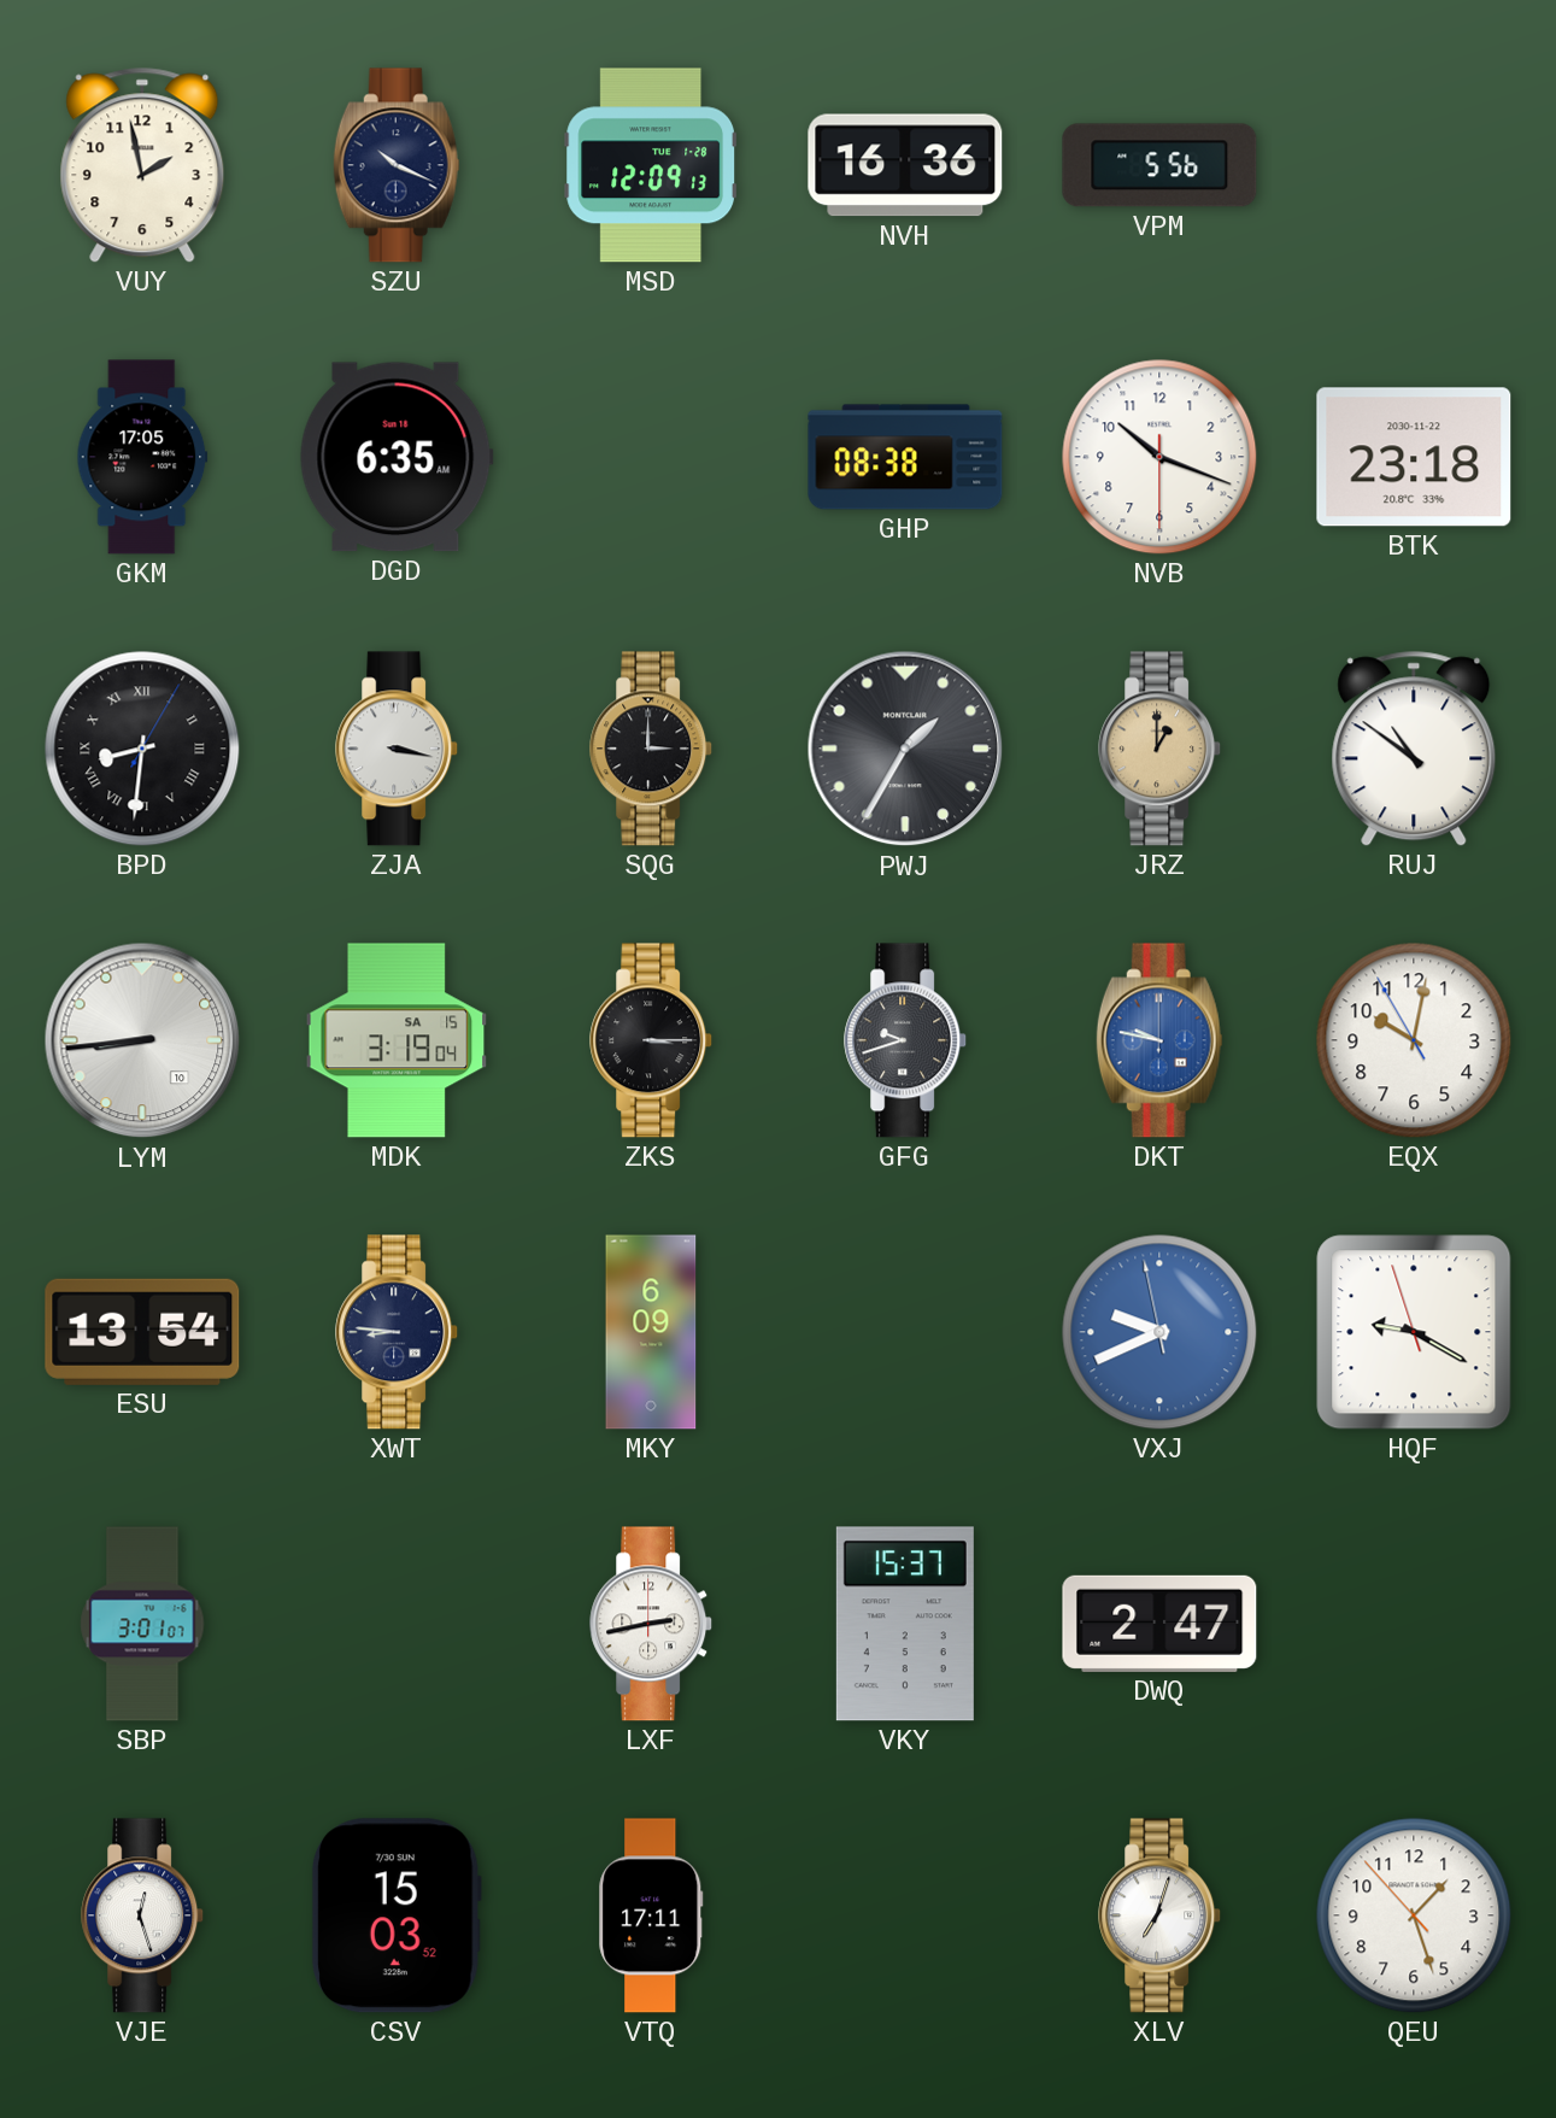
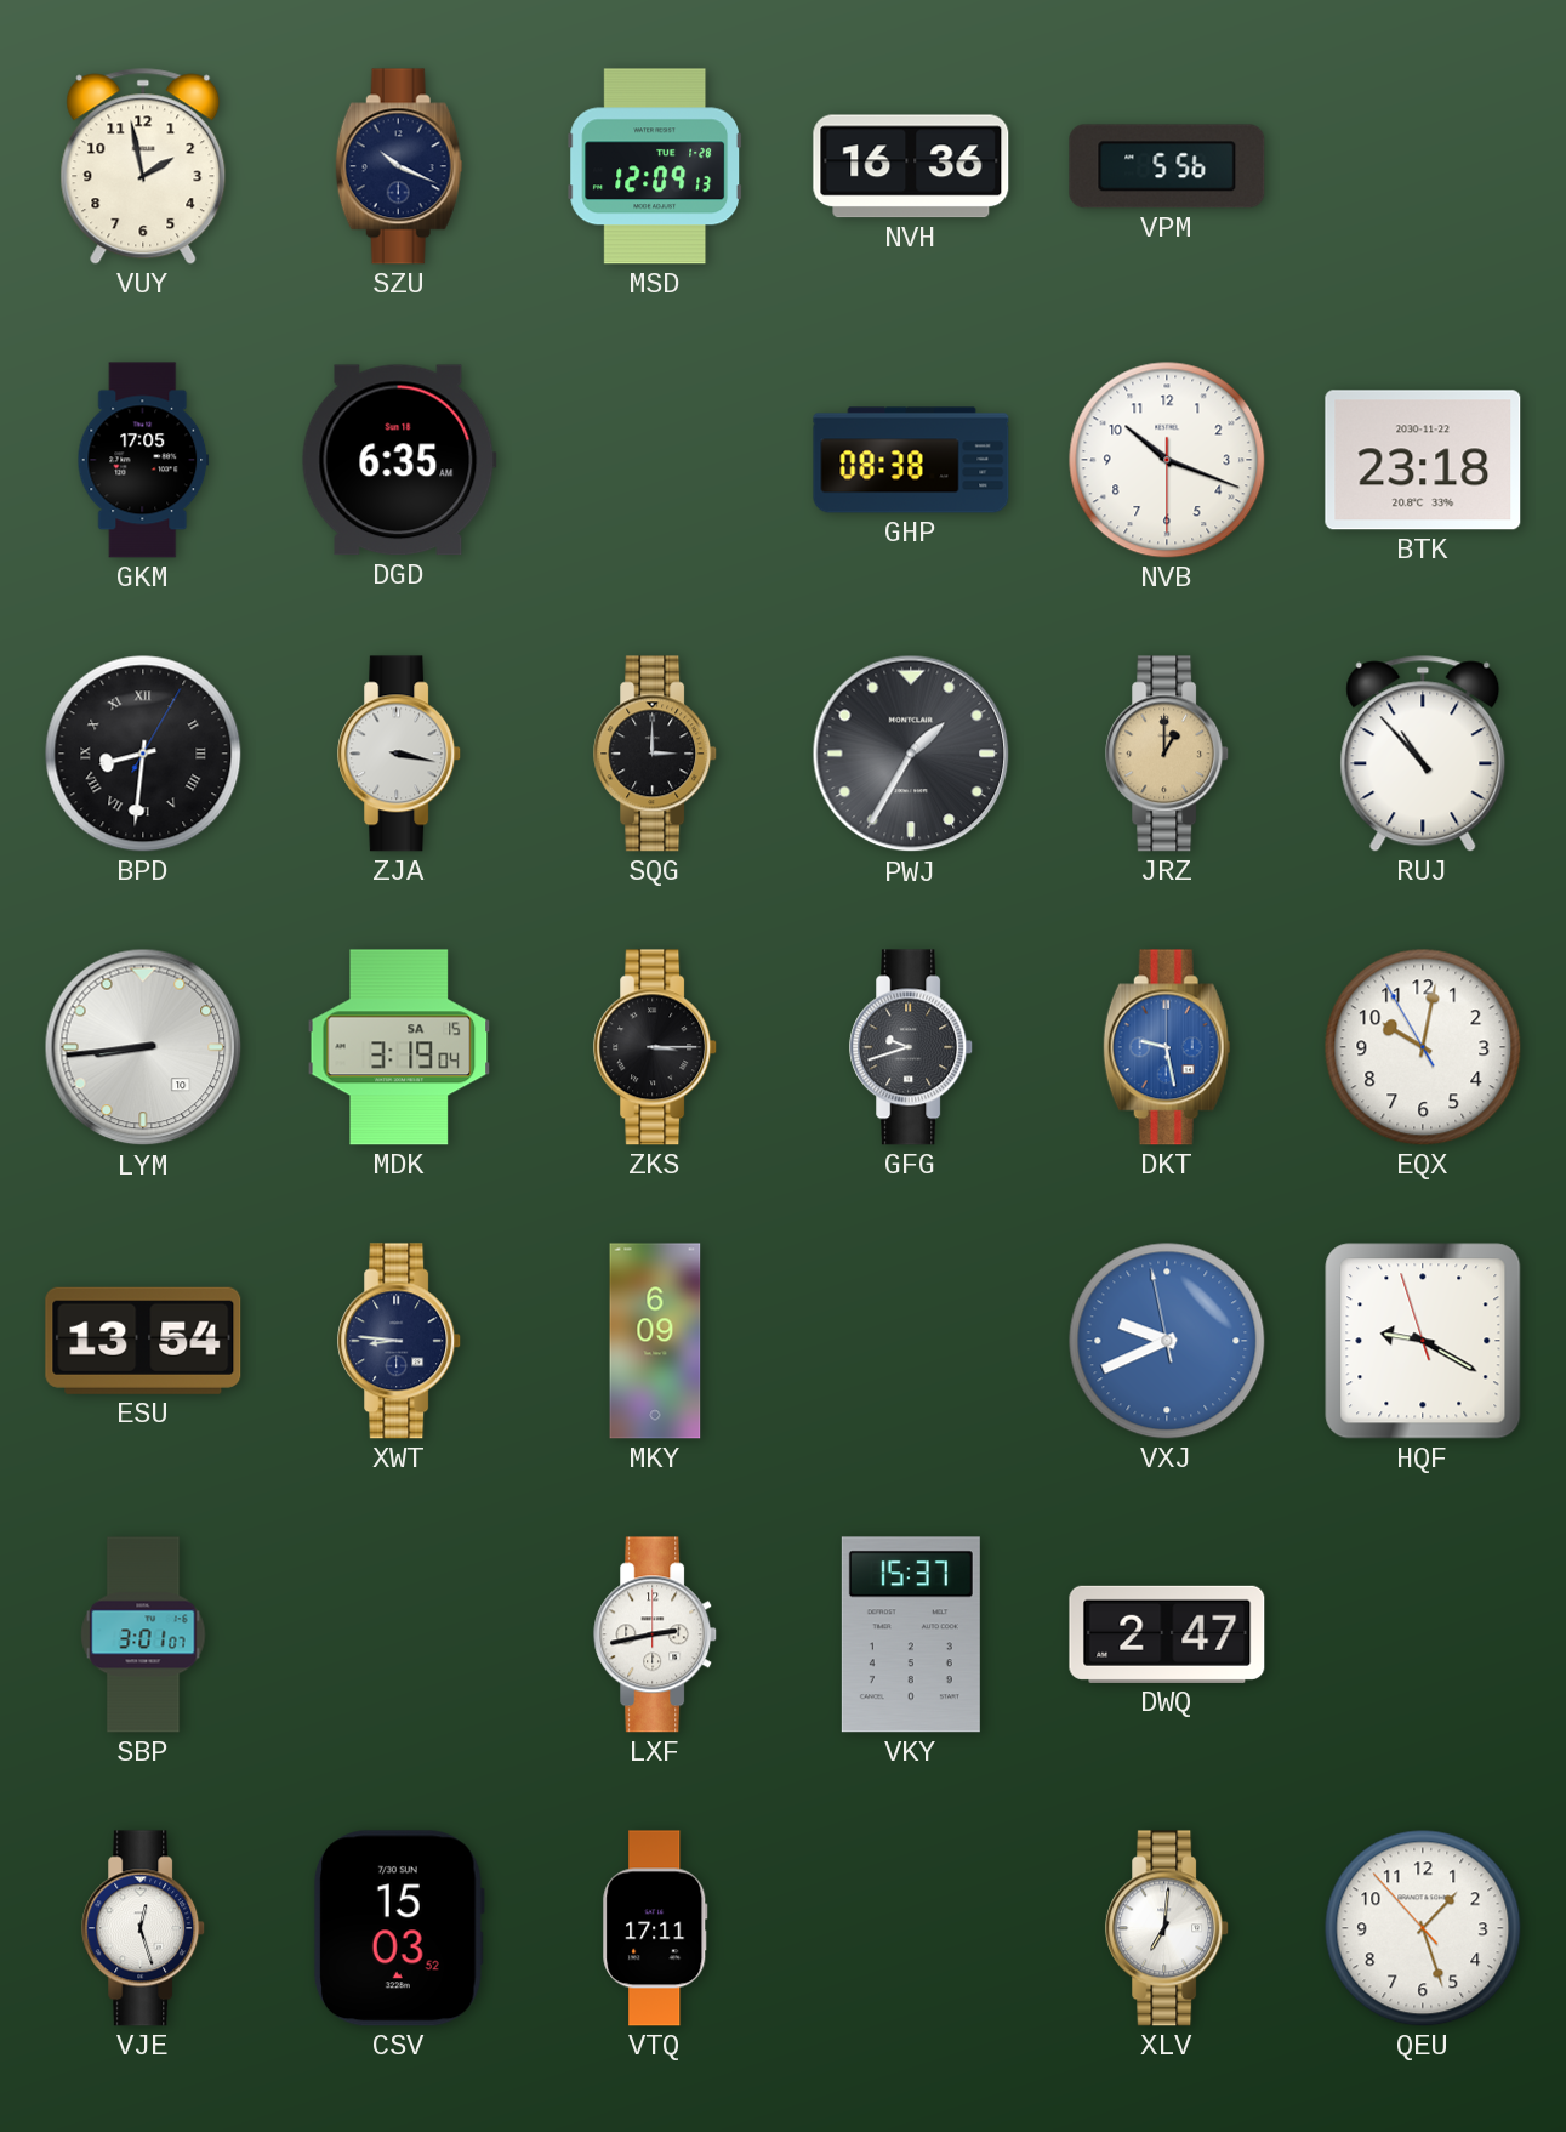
RUJ: 10:51 -> 10:53 (1423, 754)
DKT: 9:47 -> 9:28 (1167, 1047)
XLV: 7:03 -> 7:01 (1168, 1928)
